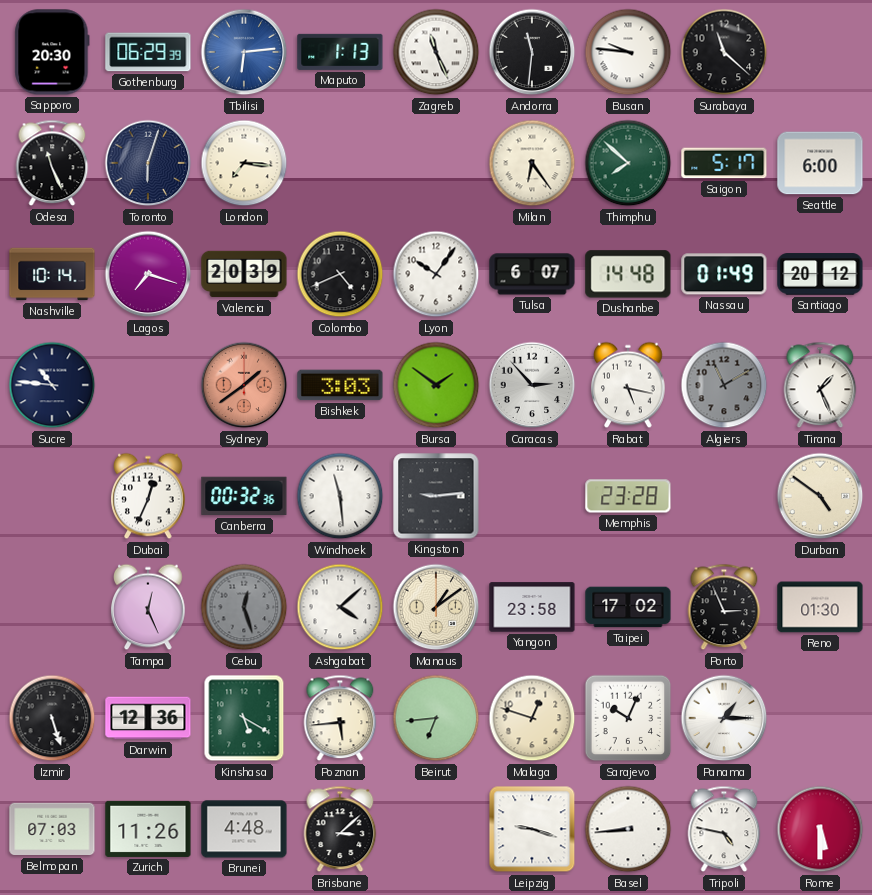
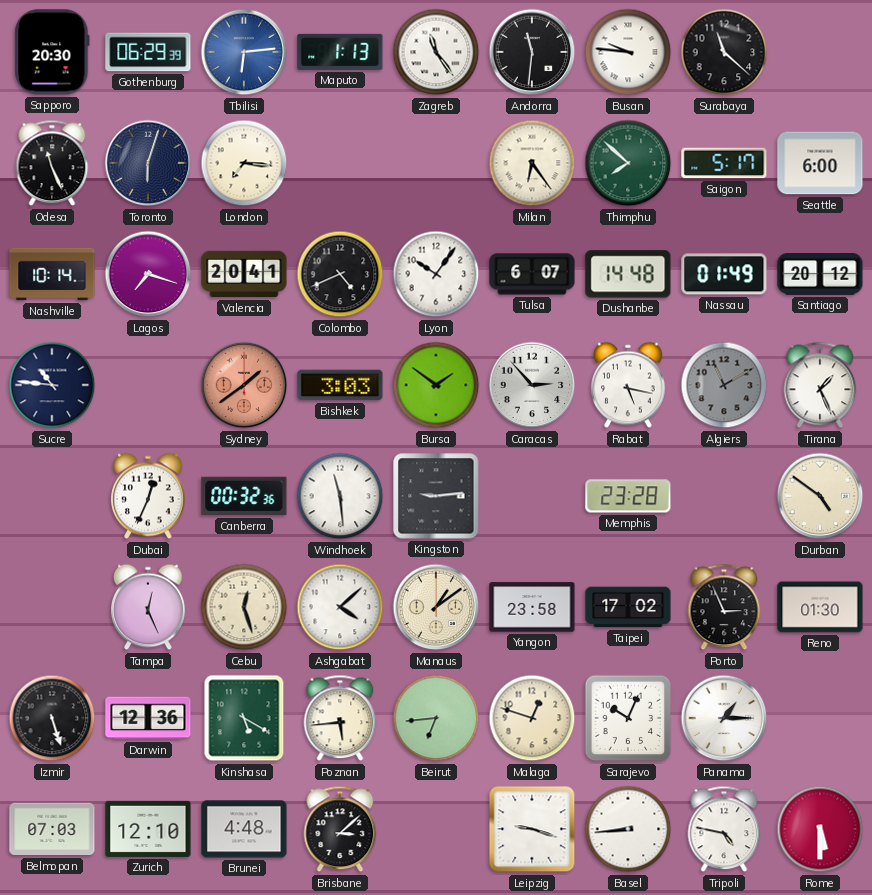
Zagreb: 11:26 -> 11:24 (436, 52)
Valencia: 20:39 -> 20:41 (244, 274)
Cebu dial: grey -> cream (244, 607)
Zurich: 11:26 -> 12:10 (148, 829)
